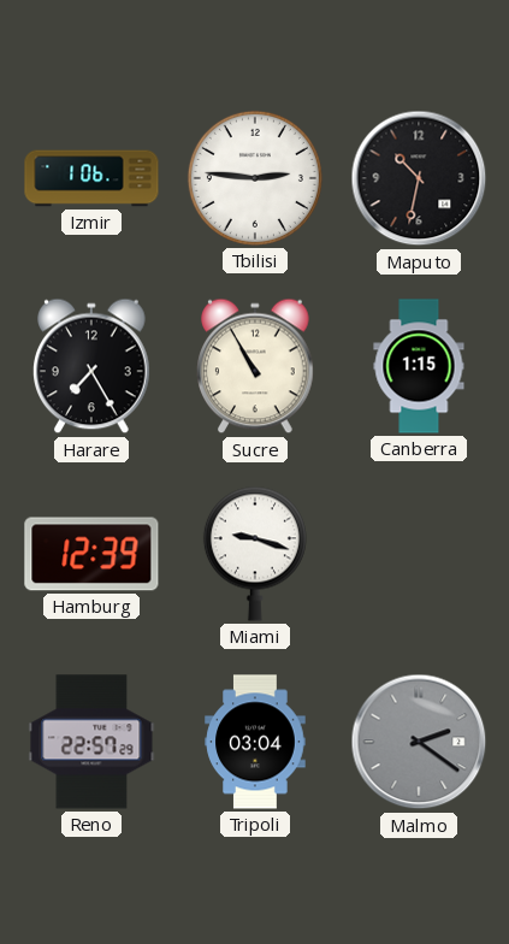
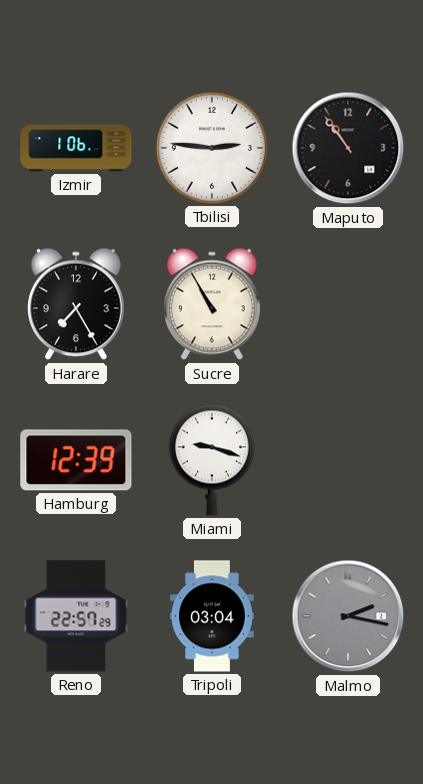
Maputo: 10:32 -> 10:54 (348, 148)
Canberra: 1:15 -> none (419, 366)
Malmo: 2:21 -> 2:17 (348, 616)
